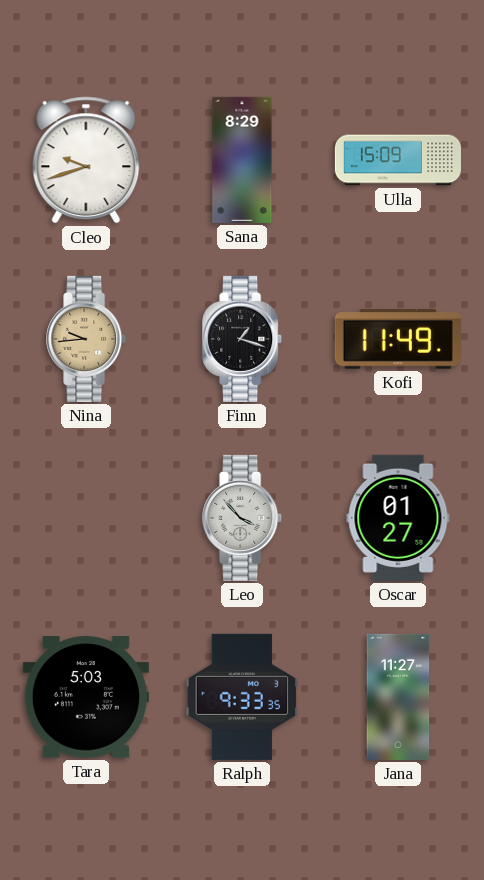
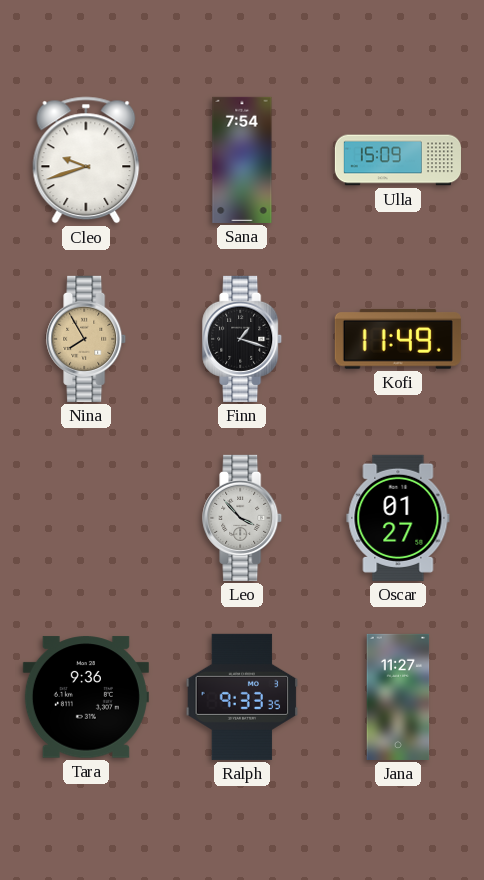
Sana: 8:29 -> 7:54 (242, 160)
Nina: 9:44 -> 7:55 (87, 339)
Tara: 5:03 -> 9:36 (86, 697)
